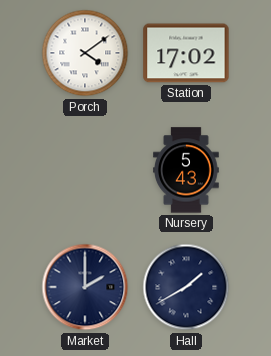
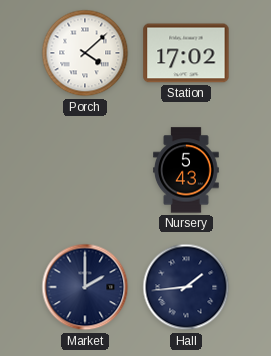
Porch: 4:09 -> 4:08 (85, 53)
Hall: 1:40 -> 1:44 (186, 287)
